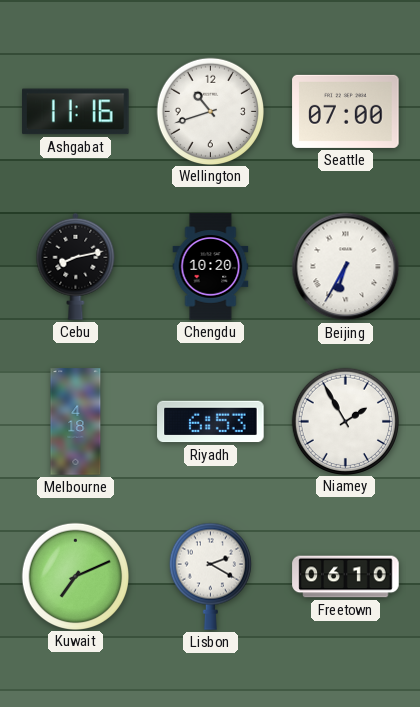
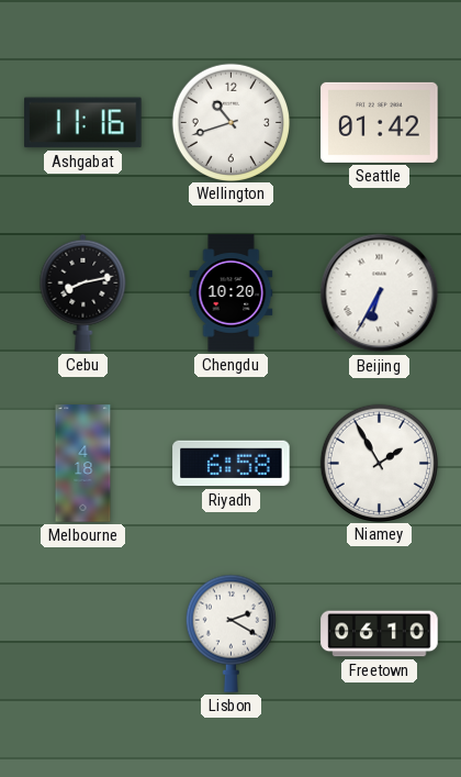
Seattle: 07:00 -> 01:42 (380, 122)
Riyadh: 6:53 -> 6:58 (232, 464)
Kuwait: 7:11 -> none (75, 576)
